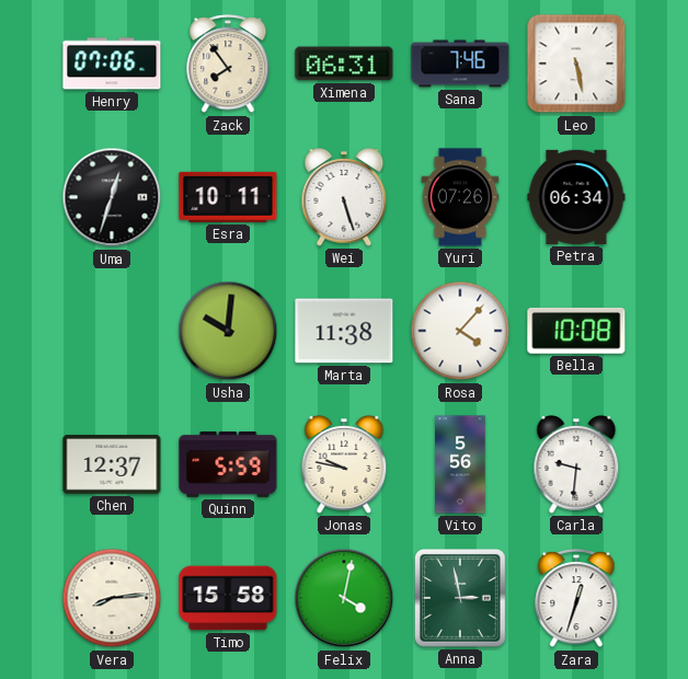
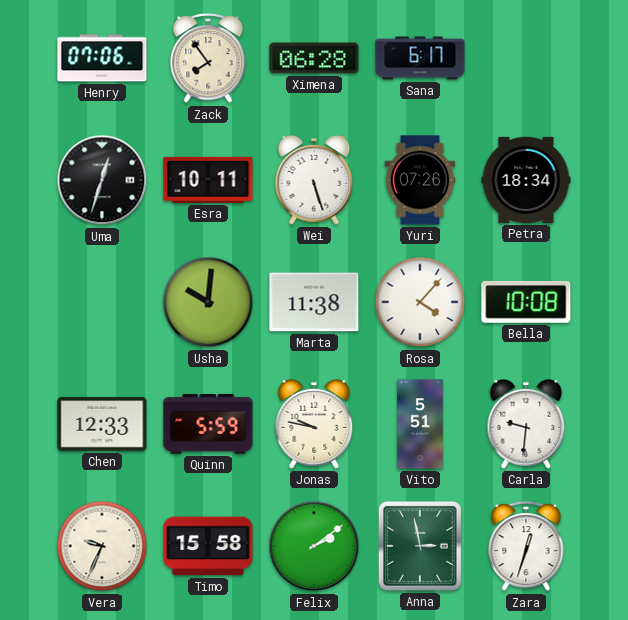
Ximena: 06:31 -> 06:28 (314, 58)
Sana: 7:46 -> 6:17 (420, 58)
Leo: 5:28 -> none (576, 64)
Petra: 06:34 -> 18:34 (526, 180)
Chen: 12:37 -> 12:33 (102, 424)
Vito: 5:56 -> 5:51 (420, 424)
Vera: 8:14 -> 9:34 (102, 546)
Felix: 4:02 -> 2:09 (314, 546)
